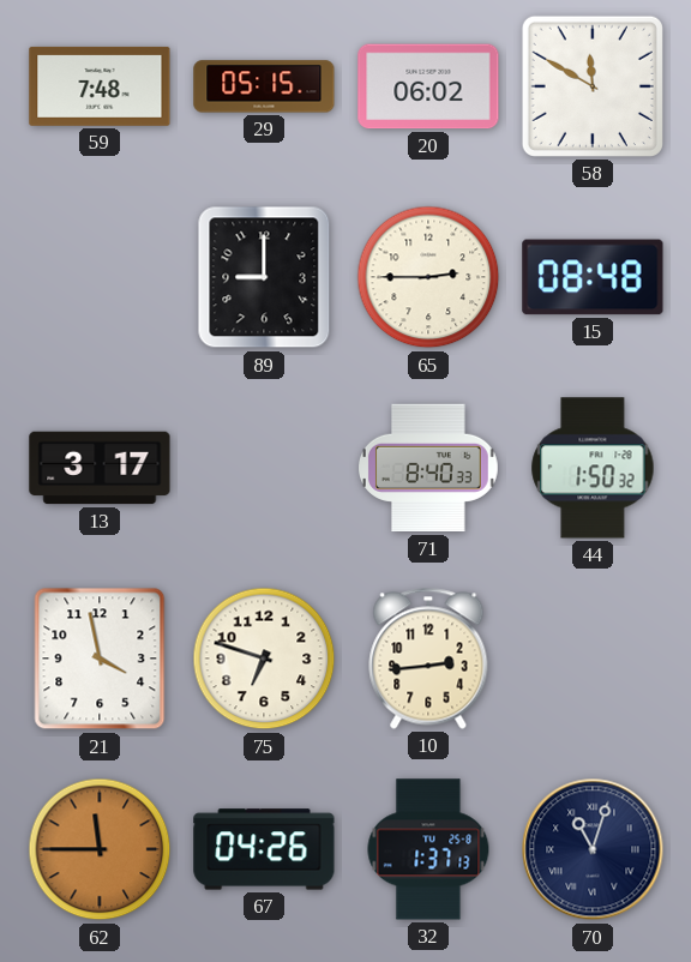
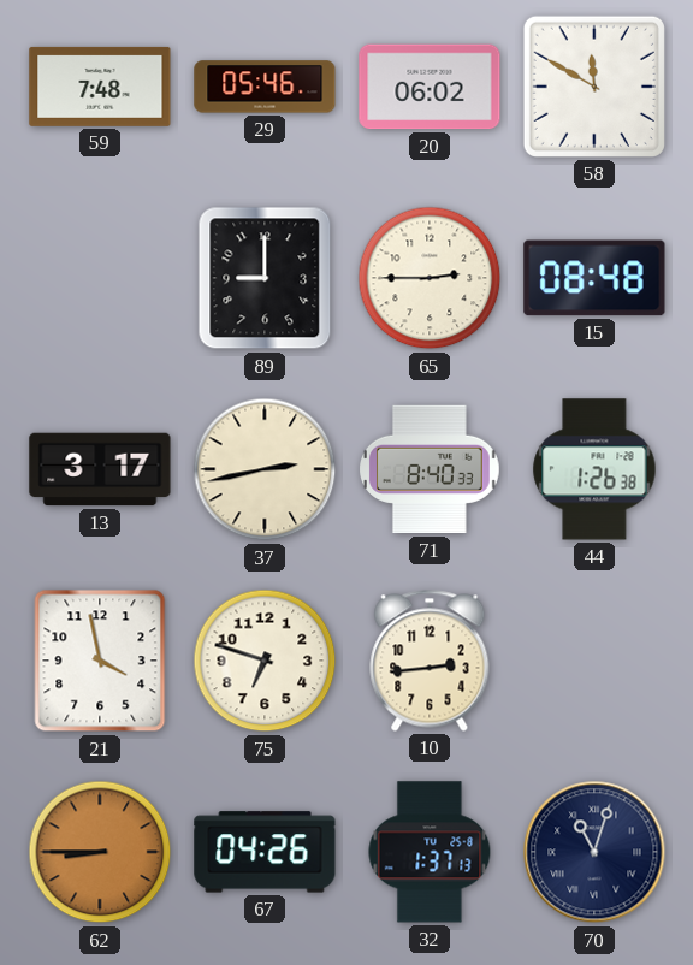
29: 05:15 -> 05:46 (265, 87)
37: none -> 2:43 (265, 469)
44: 1:50 -> 1:26 (594, 469)
62: 11:45 -> 8:45 (100, 852)
